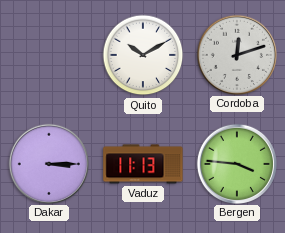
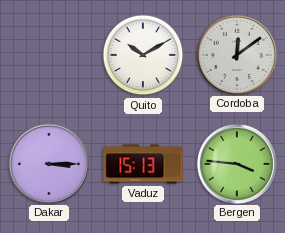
Cordoba: 12:12 -> 12:09 (236, 54)
Vaduz: 11:13 -> 15:13 (143, 164)
